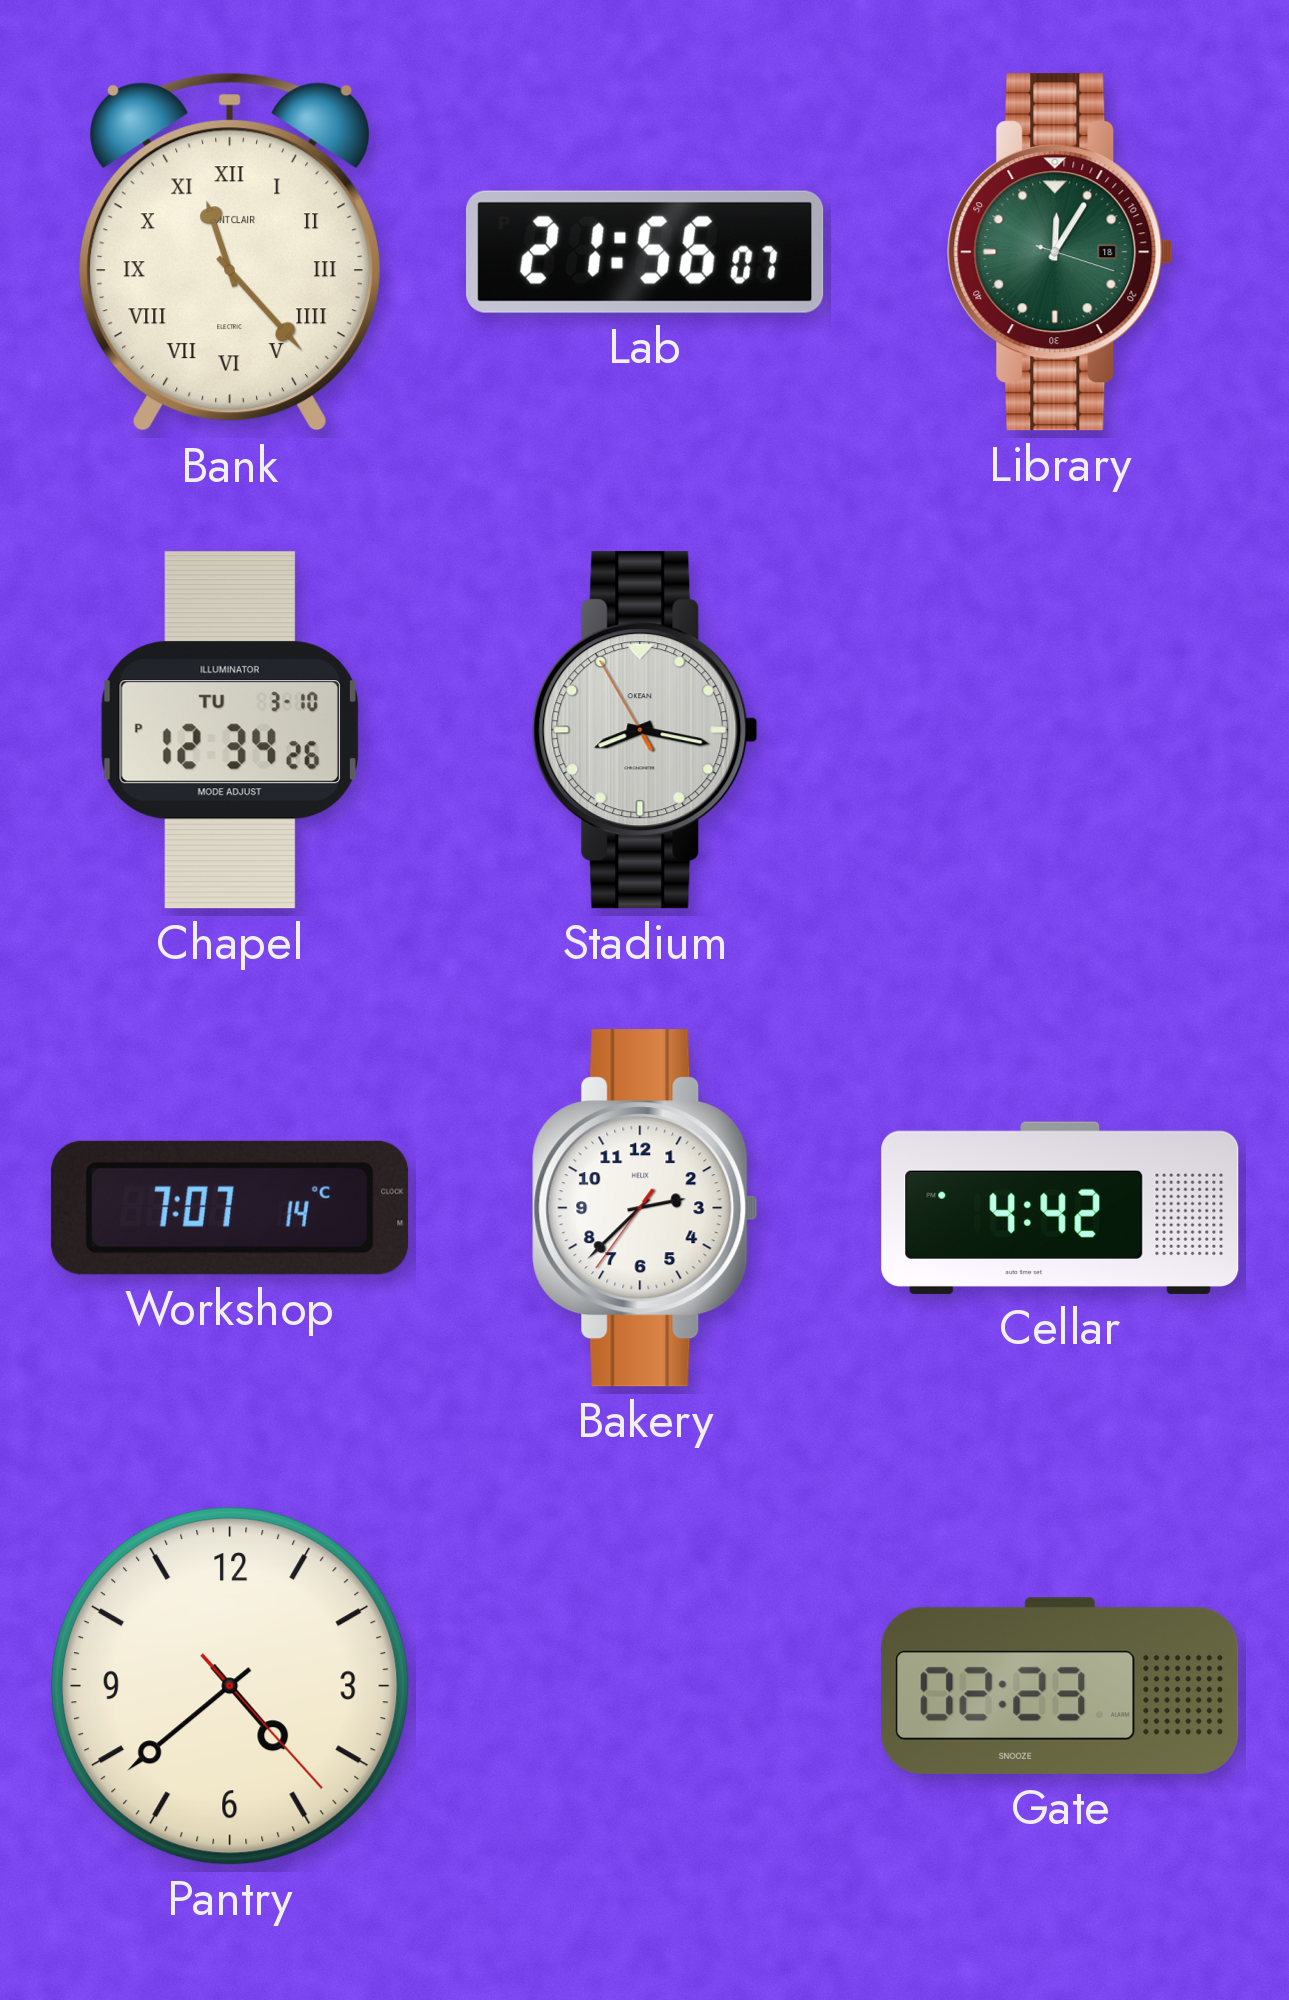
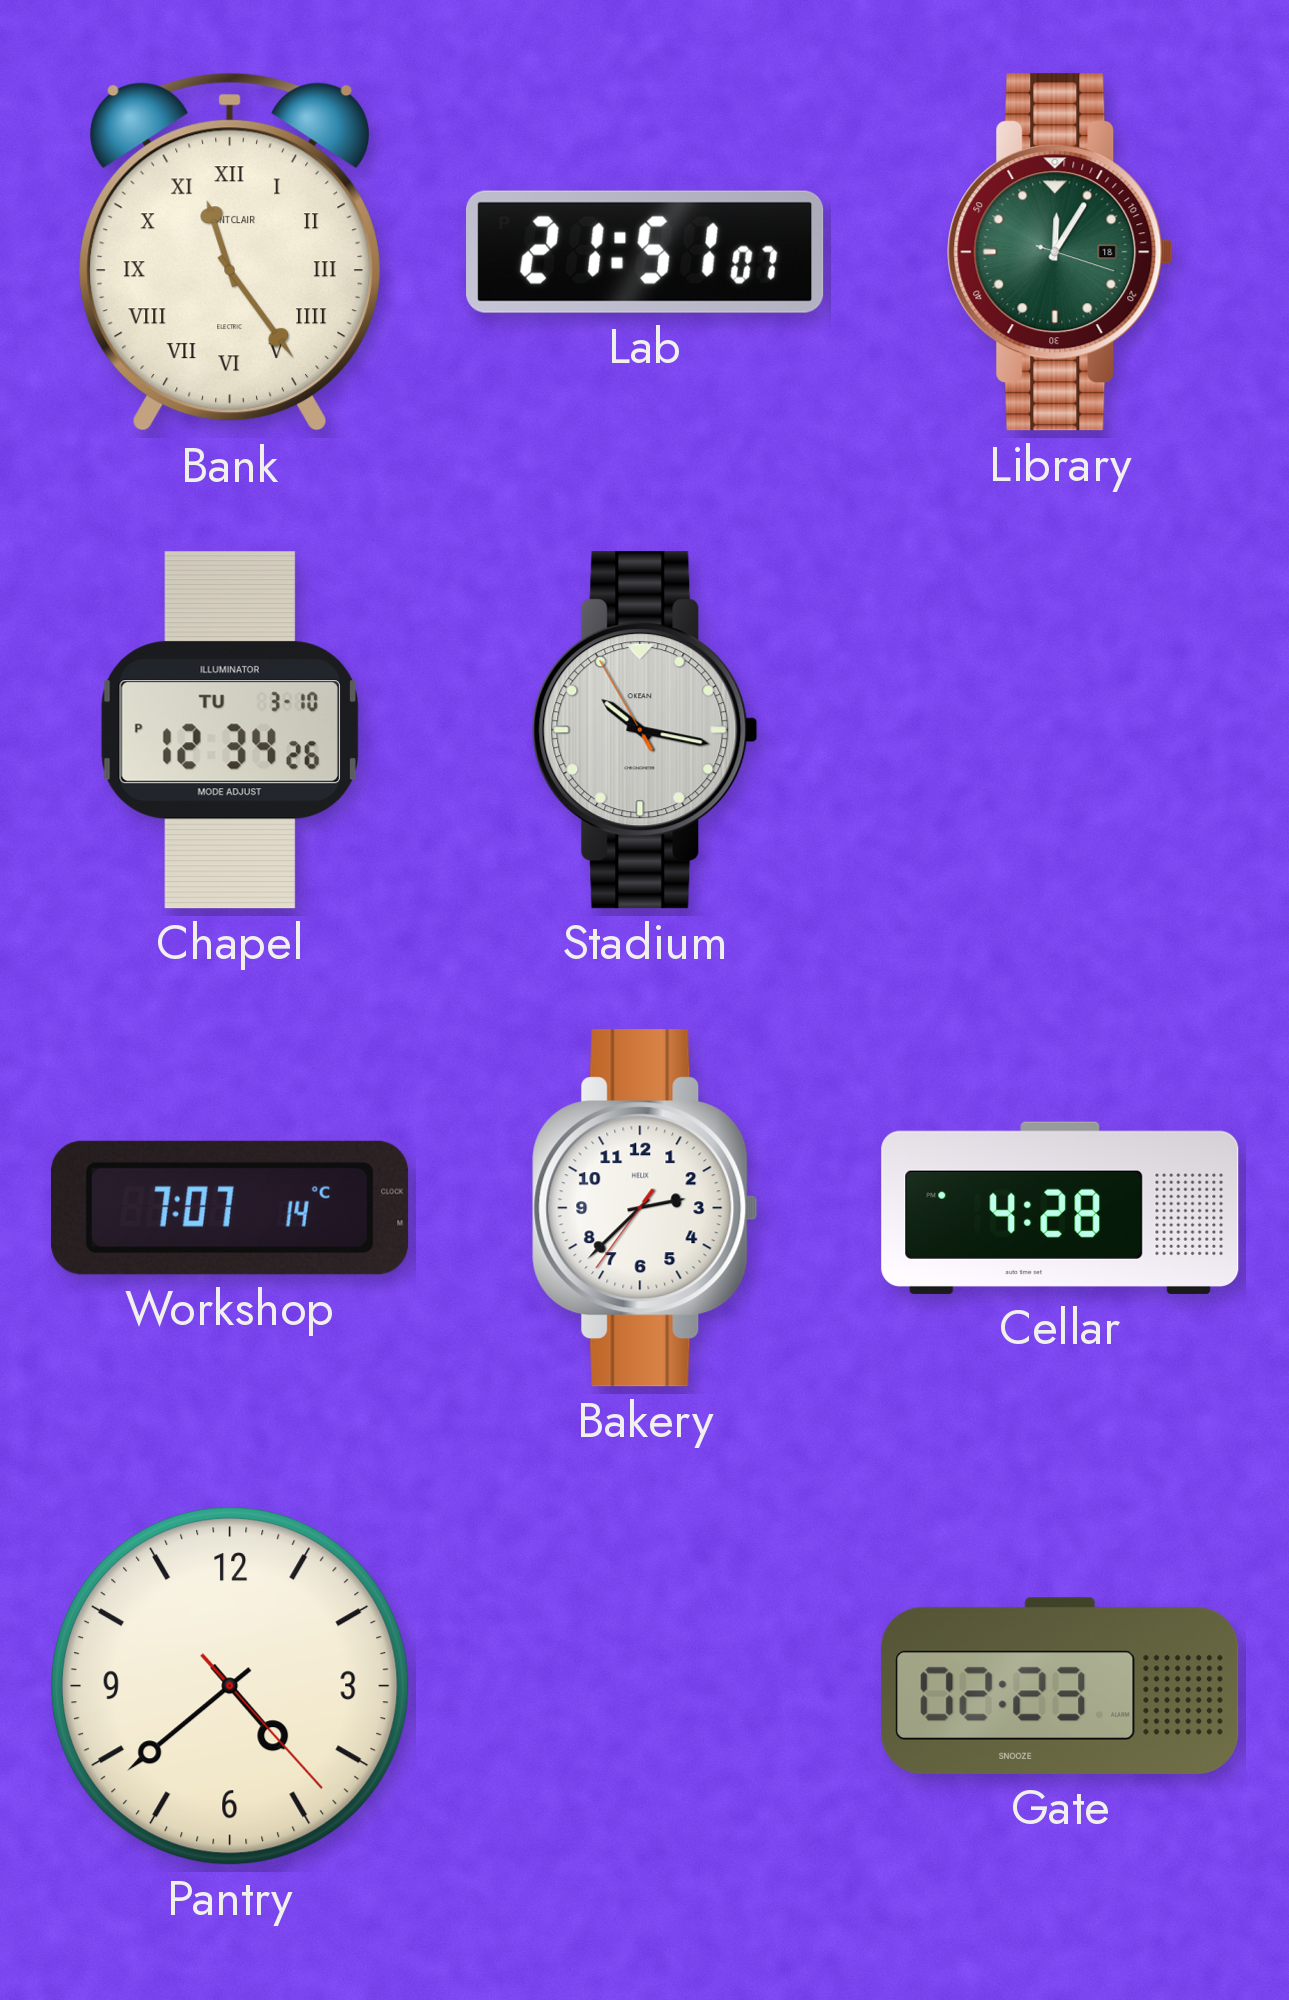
Bank: 11:23 -> 11:24 (230, 252)
Lab: 21:56 -> 21:51 (645, 252)
Stadium: 8:16 -> 10:16 (645, 730)
Cellar: 4:42 -> 4:28 (1060, 1208)
